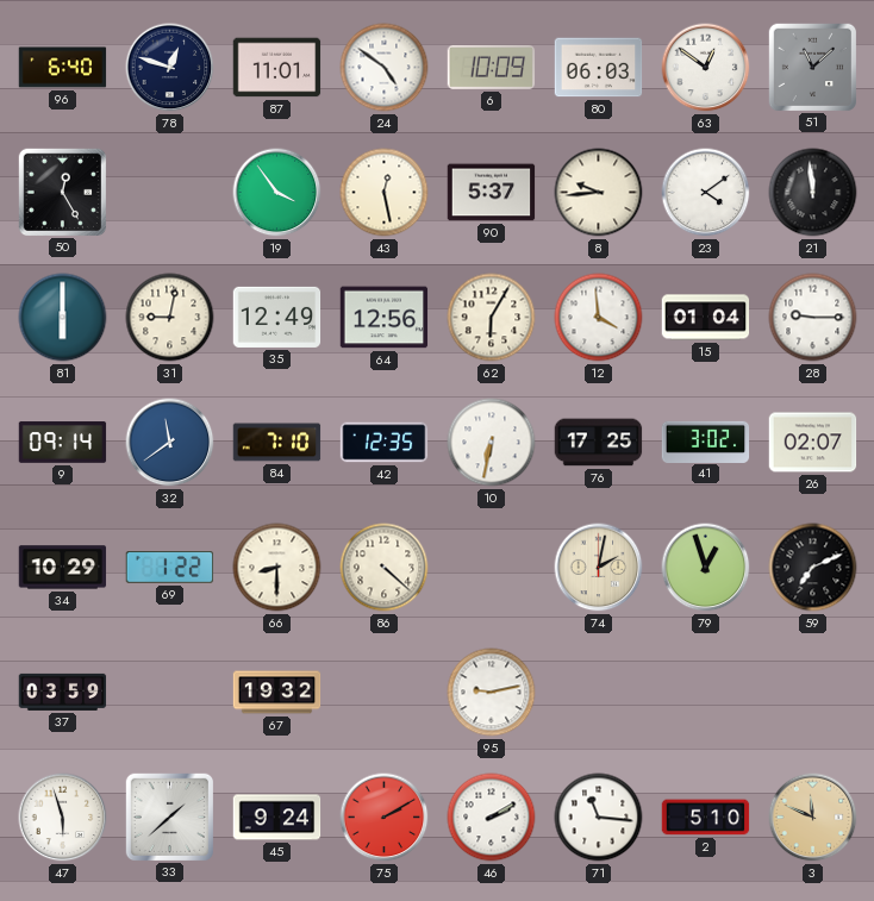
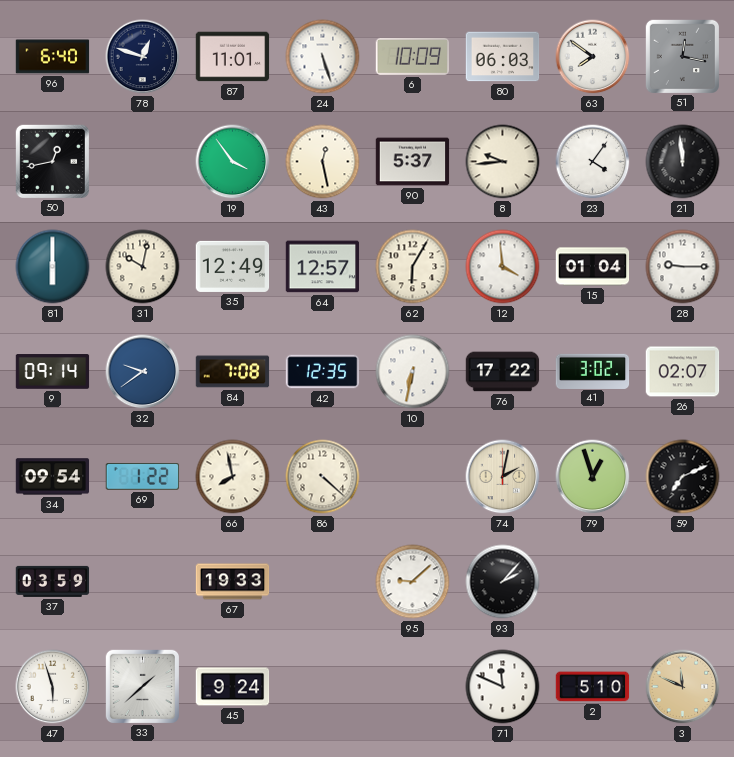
24: 4:51 -> 5:27 (323, 57)
63: 12:51 -> 7:51 (593, 57)
51: 11:08 -> 12:17 (682, 56)
50: 12:25 -> 12:43 (52, 161)
23: 4:09 -> 4:06 (593, 162)
31: 9:02 -> 10:02 (143, 267)
64: 12:56 -> 12:57 (323, 267)
32: 11:39 -> 9:39 (143, 372)
84: 7:10 -> 7:08 (233, 372)
76: 17:25 -> 17:22 (503, 372)
34: 10:29 -> 09:54 (53, 477)
66: 8:30 -> 7:58 (233, 477)
67: 19:32 -> 19:33 (233, 582)
95: 9:13 -> 9:08 (413, 582)
93: none -> 2:07 (503, 582)
75: 2:10 -> none (385, 818)
46: 2:10 -> none (492, 818)
71: 11:16 -> 11:49 (503, 687)
